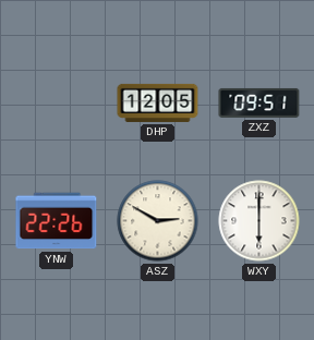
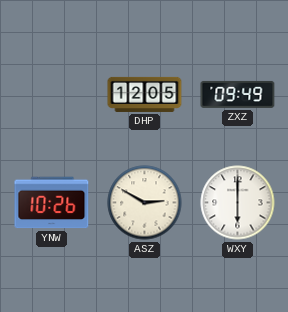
ZXZ: 09:51 -> 09:49 (238, 94)
YNW: 22:26 -> 10:26 (52, 203)
